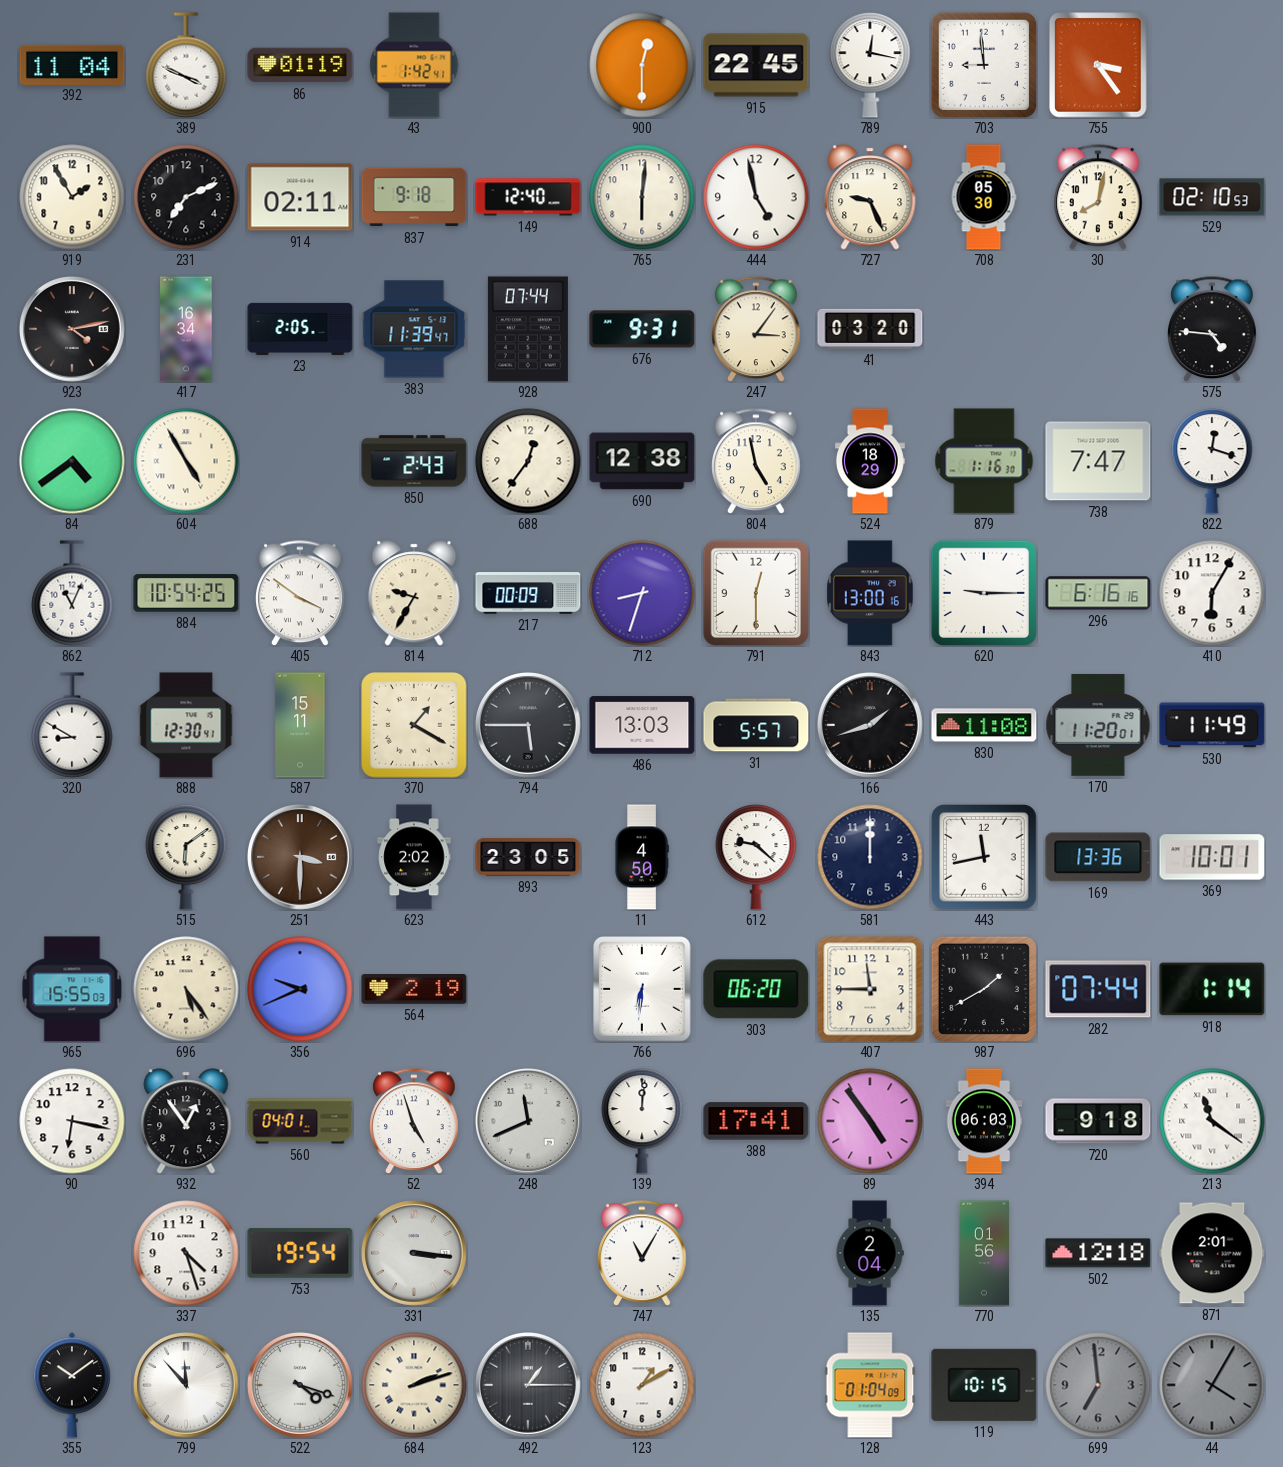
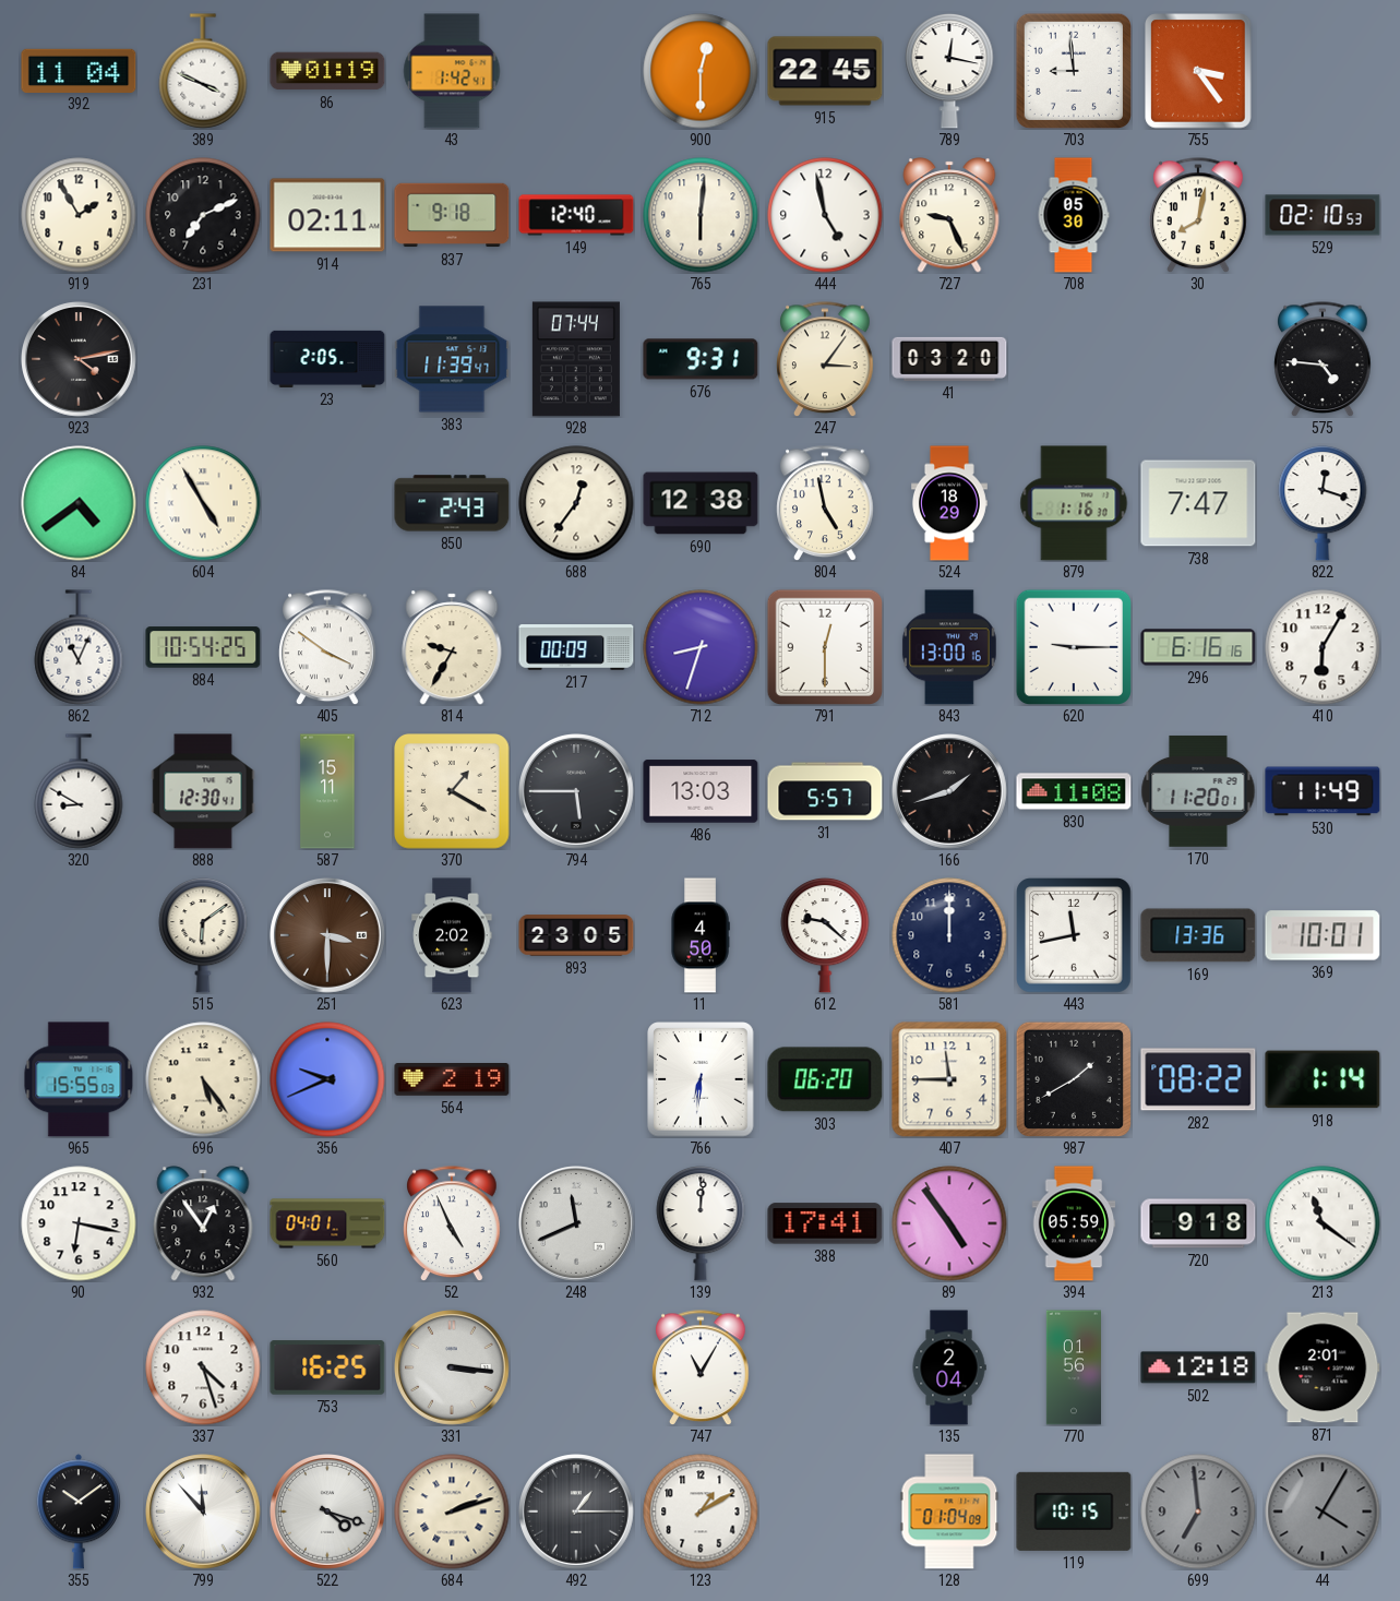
417: 16:34 -> none (186, 329)
282: 07:44 -> 08:22 (1198, 1079)
52: 4:57 -> 4:56 (452, 1223)
394: 06:03 -> 05:59 (1074, 1223)
753: 19:54 -> 16:25 (327, 1367)
